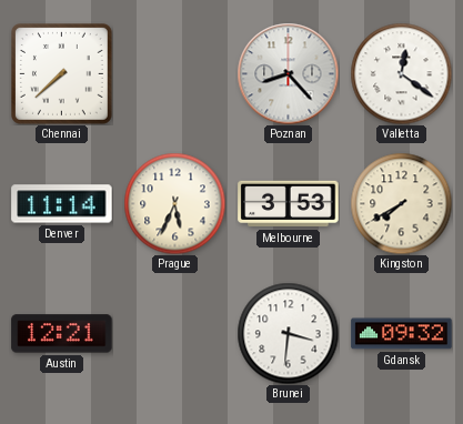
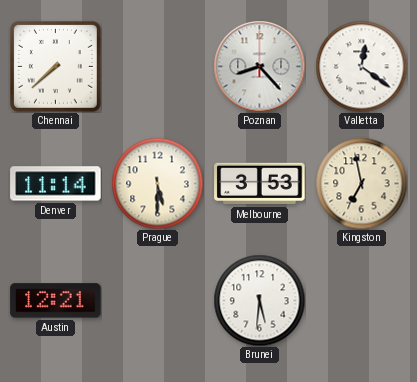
Prague: 5:34 -> 5:30 (157, 183)
Kingston: 7:40 -> 6:58 (361, 183)
Brunei: 3:31 -> 5:31 (259, 300)
Gdansk: 09:32 -> none (402, 334)
